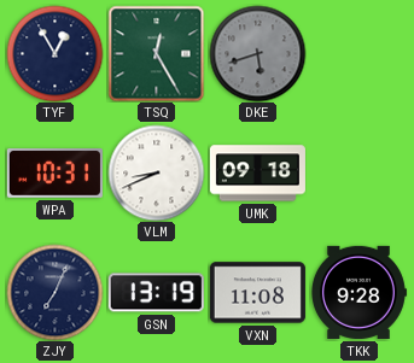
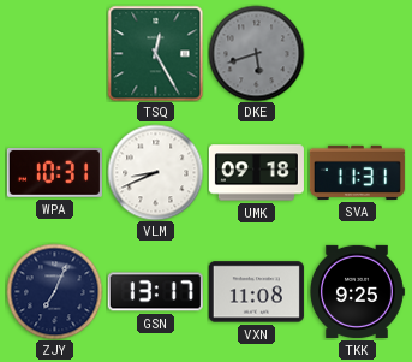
TYF: 12:55 -> none (54, 53)
SVA: none -> 11:31 (357, 172)
GSN: 13:19 -> 13:17 (155, 292)
TKK: 9:28 -> 9:25 (357, 291)
